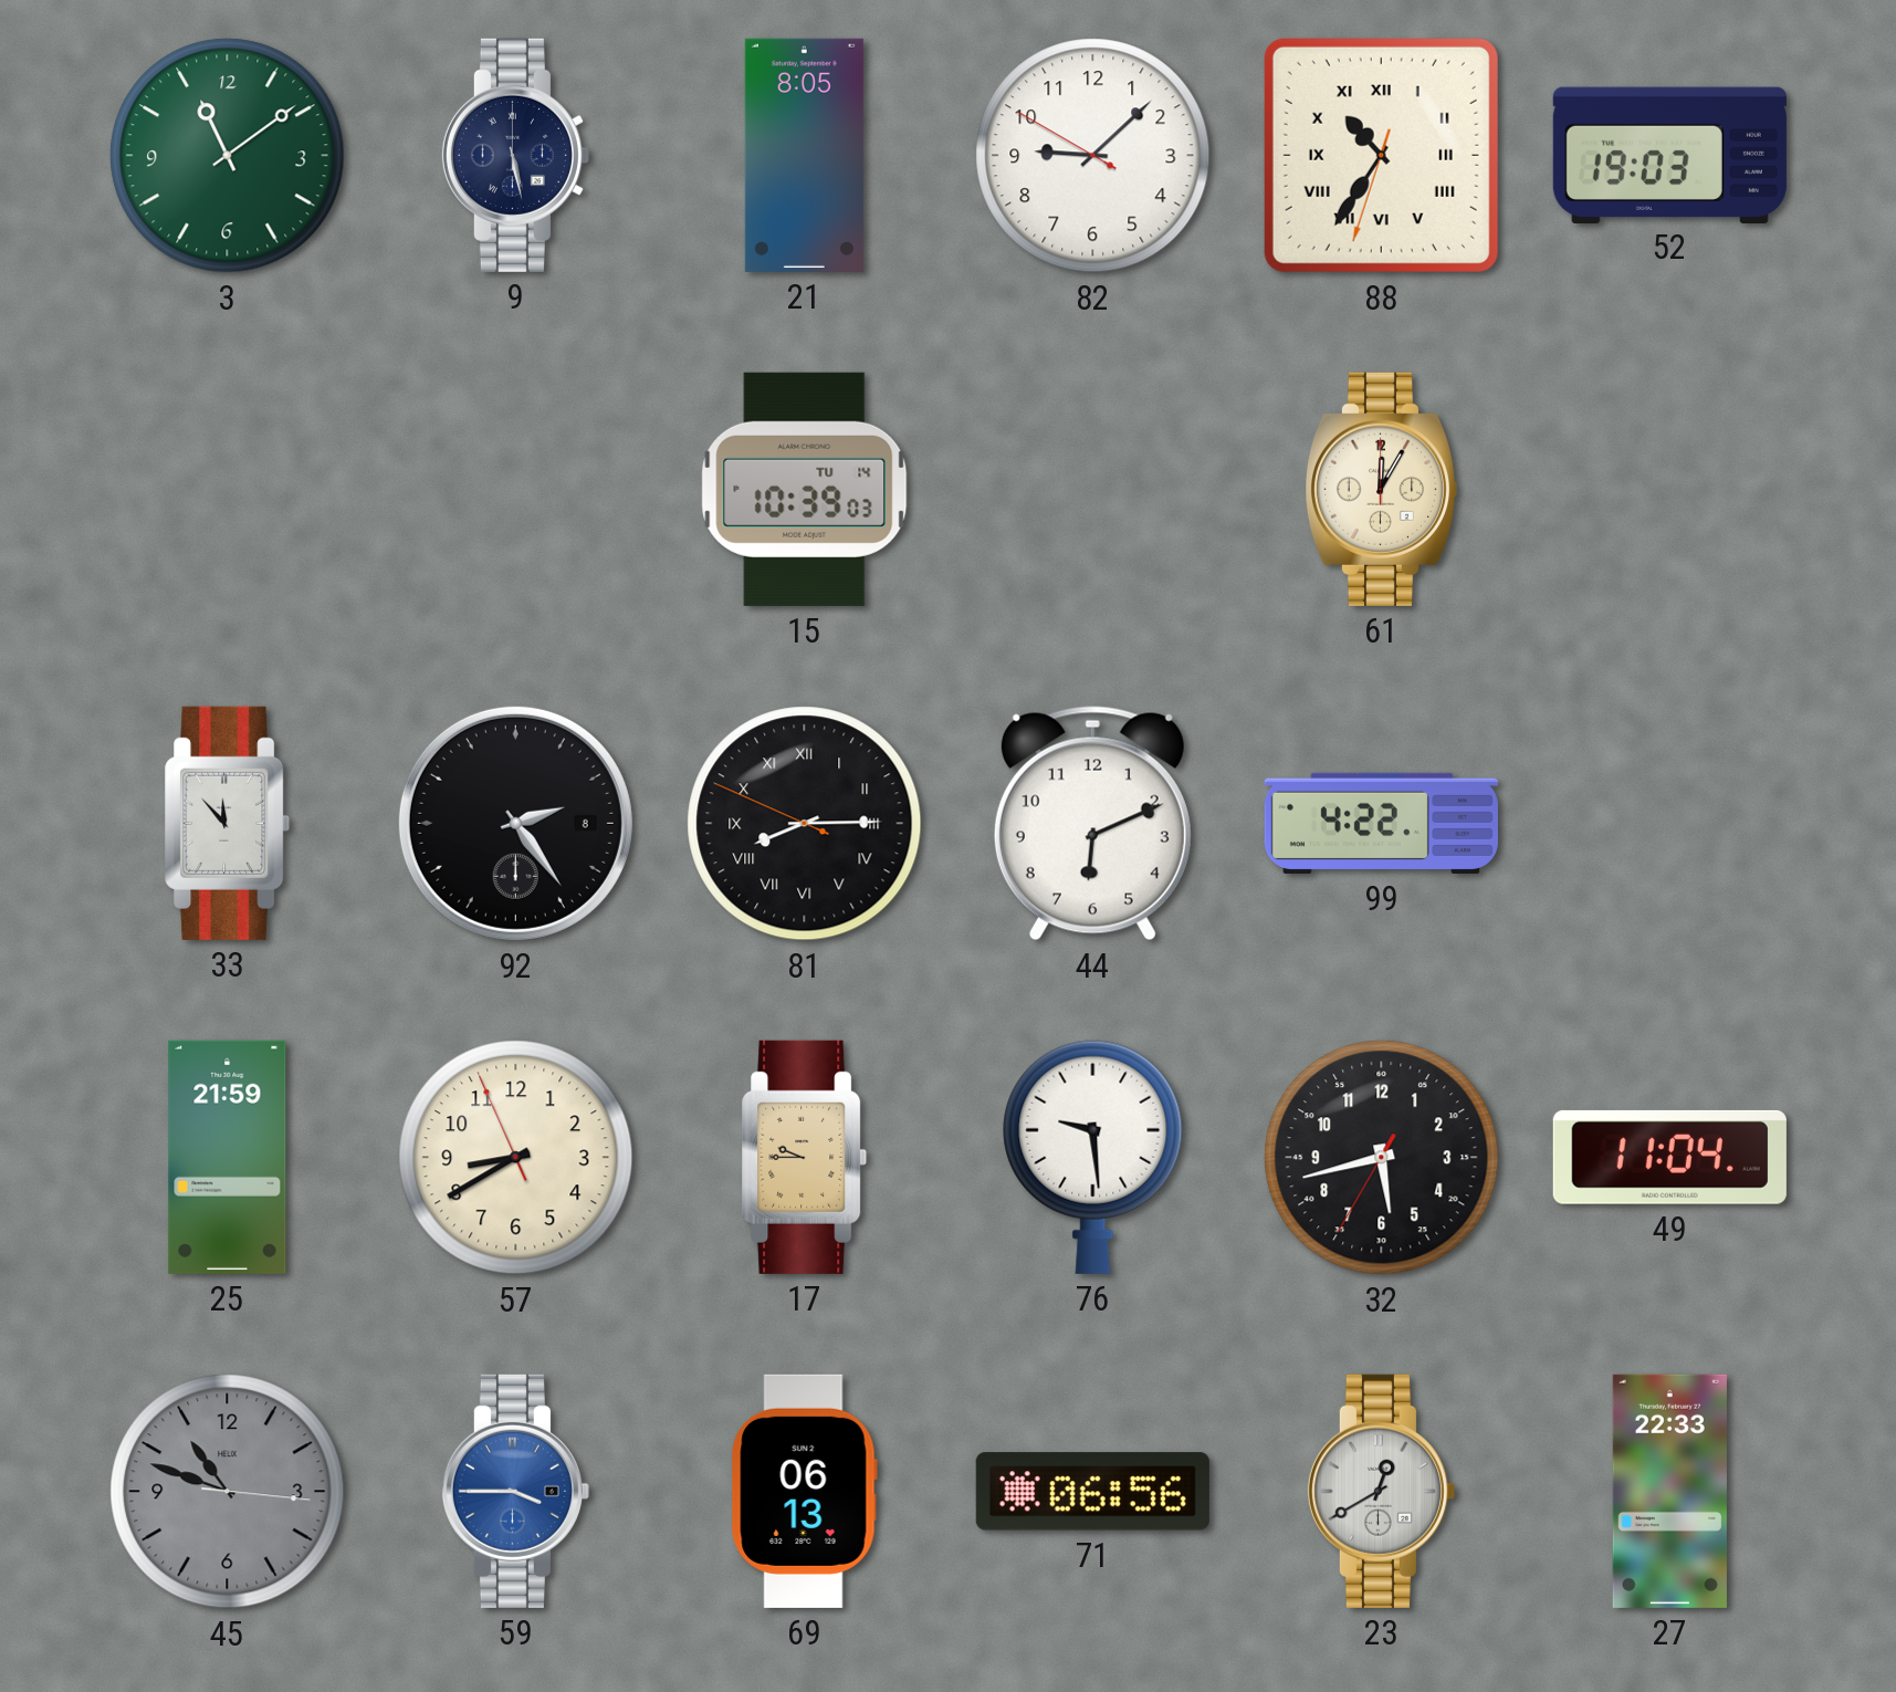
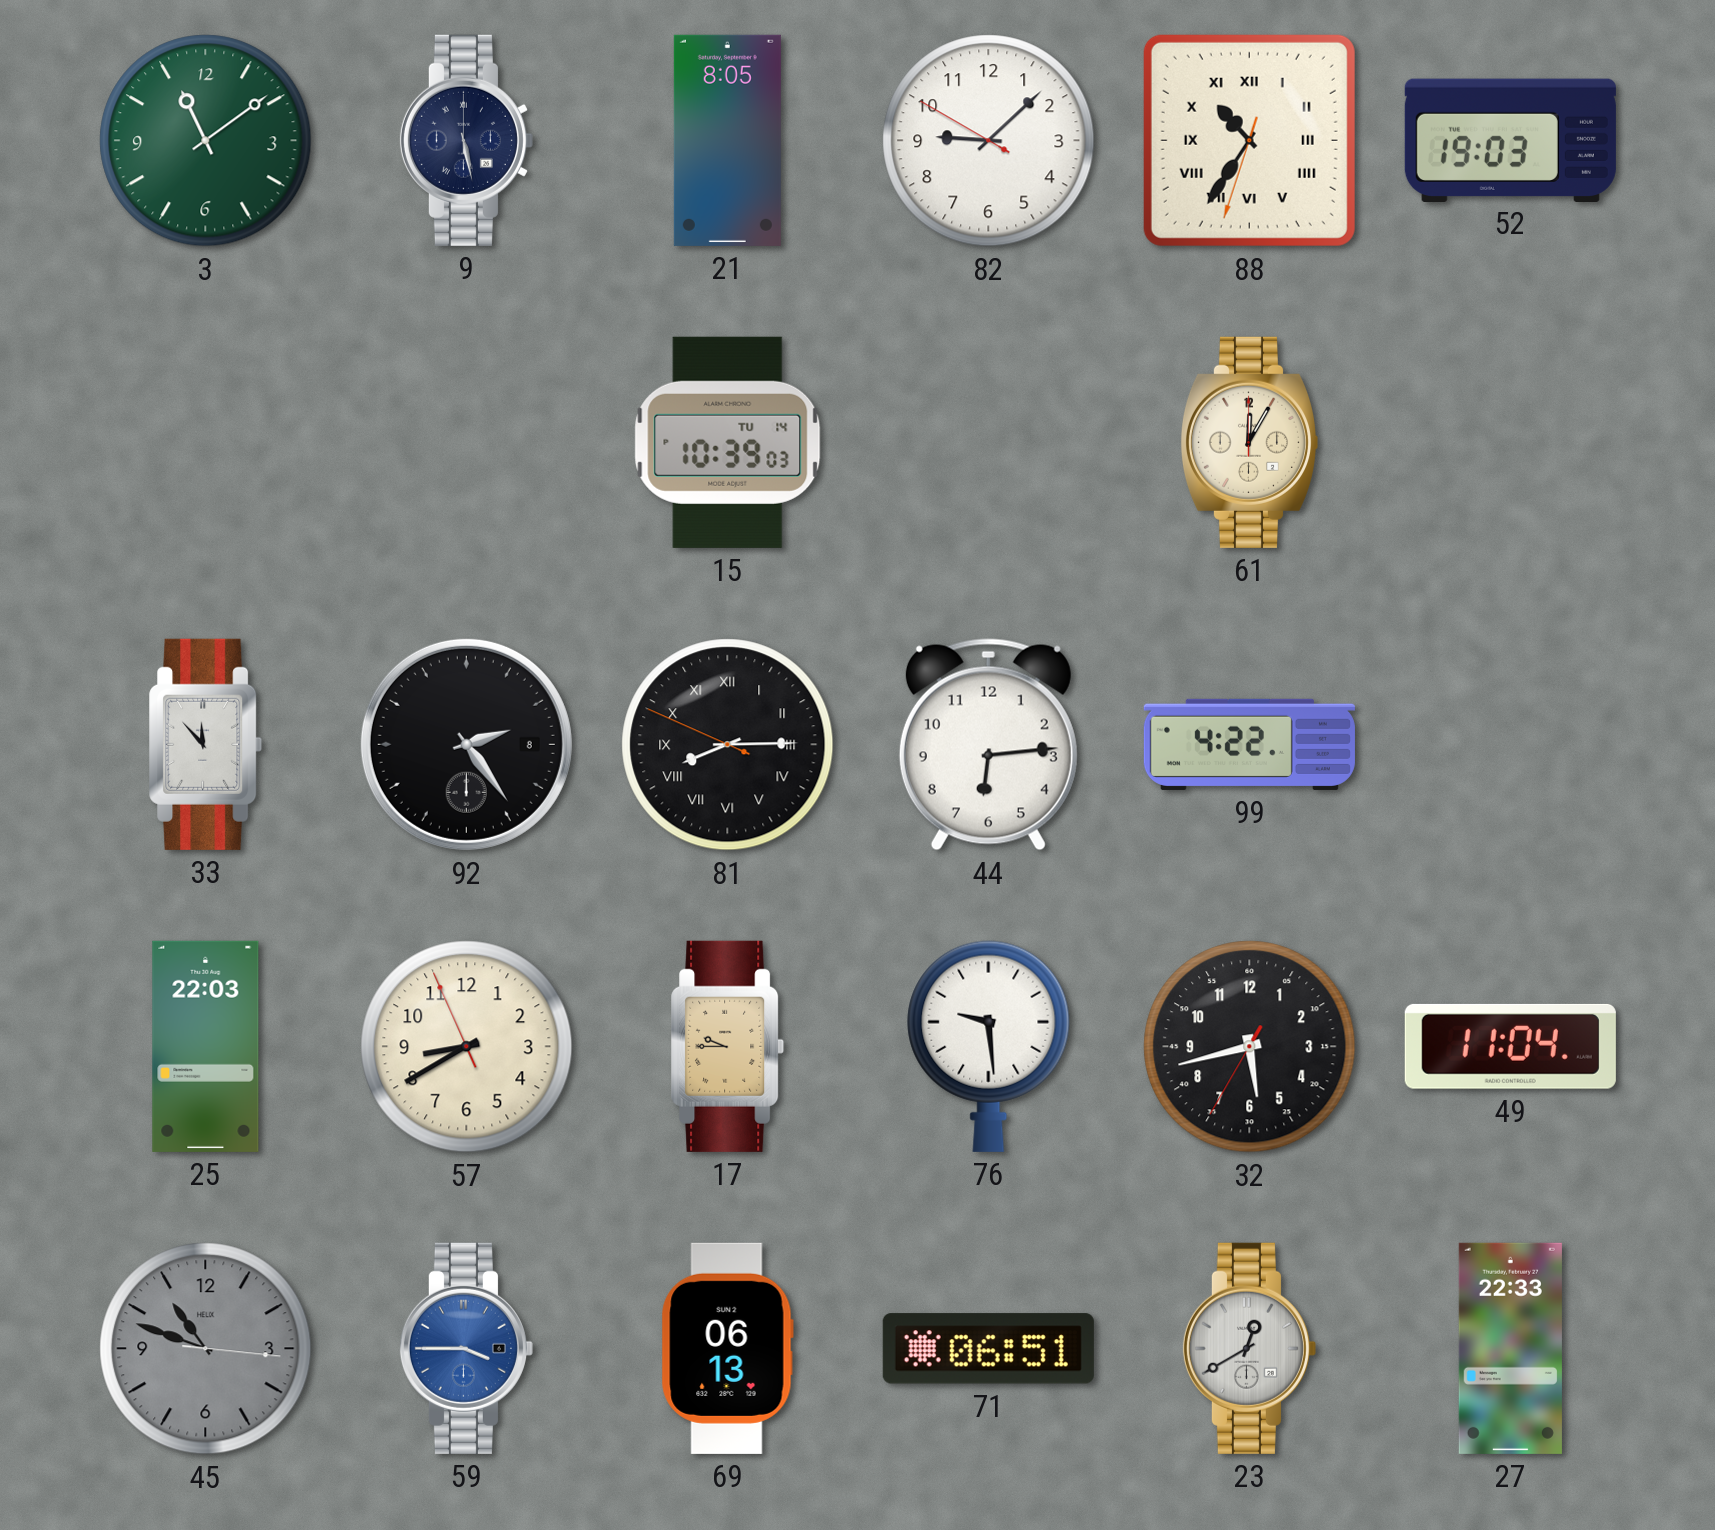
44: 6:11 -> 6:14 (988, 745)
25: 21:59 -> 22:03 (206, 1046)
71: 06:56 -> 06:51 (988, 1349)
